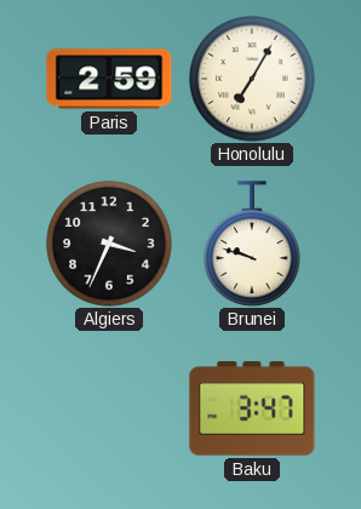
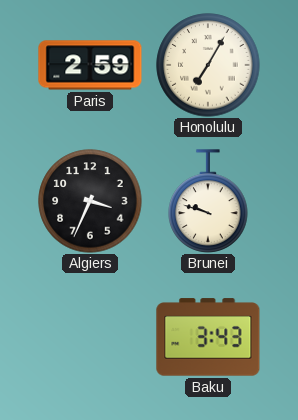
Baku: 3:47 -> 3:43 (208, 337)
